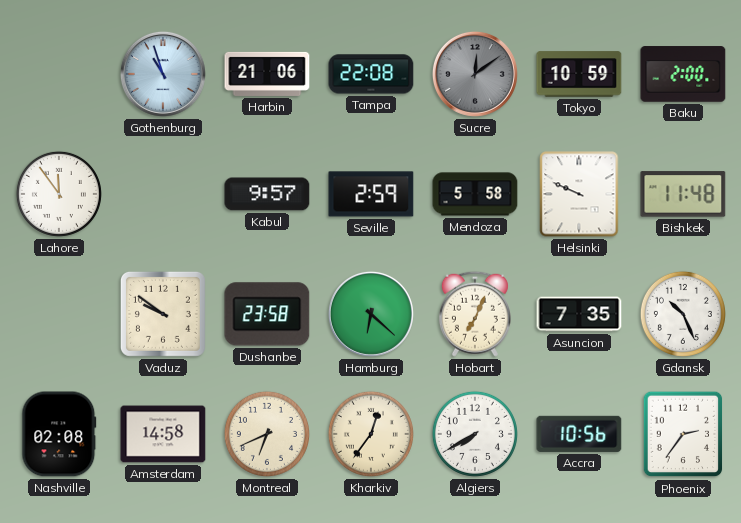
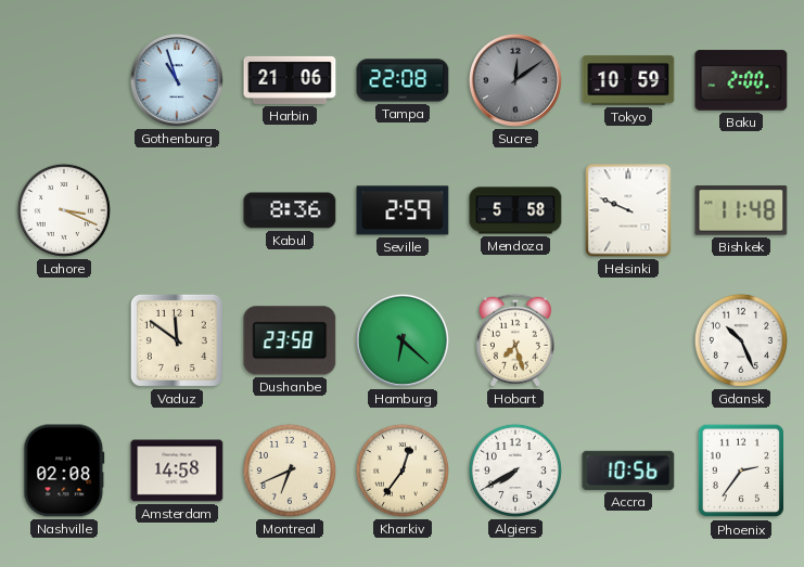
Lahore: 11:54 -> 3:19 (64, 210)
Kabul: 9:57 -> 8:36 (290, 210)
Vaduz: 9:51 -> 11:51 (177, 340)
Hobart: 7:04 -> 7:27 (515, 340)
Asuncion: 7:35 -> none (579, 314)
